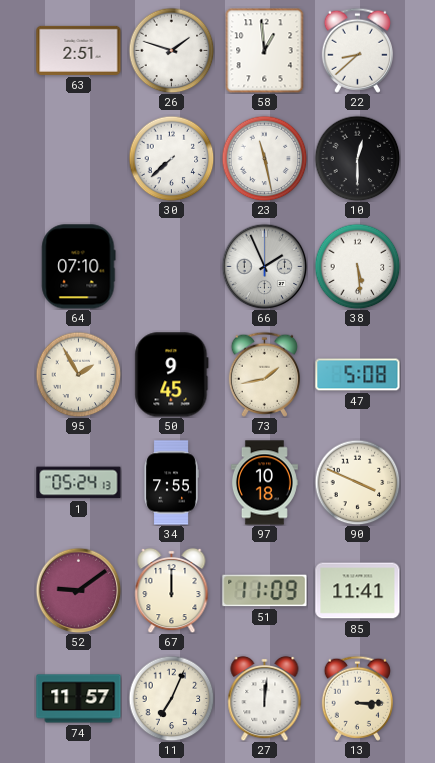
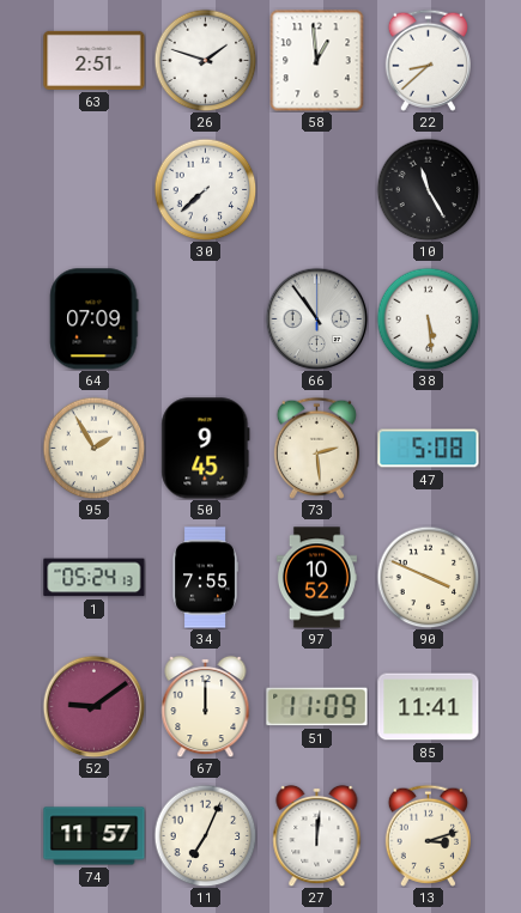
23: 11:28 -> none (264, 158)
10: 12:30 -> 11:25 (428, 189)
64: 07:10 -> 07:09 (95, 319)
66: 1:56 -> 10:54 (316, 318)
73: 1:43 -> 2:29 (316, 448)
97: 10:18 -> 10:52 (316, 578)
13: 3:15 -> 3:12 (428, 835)
